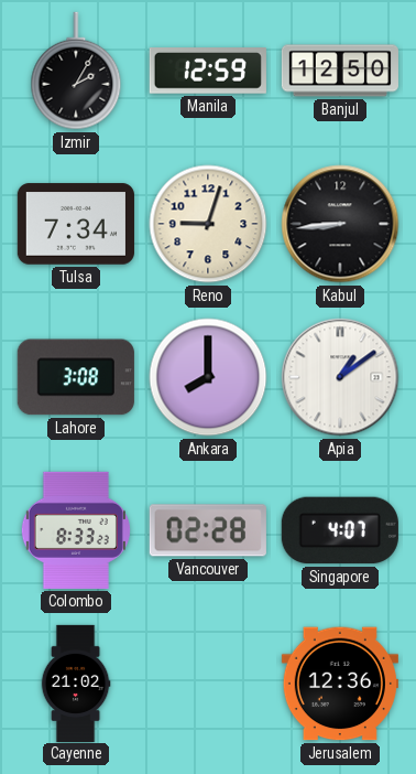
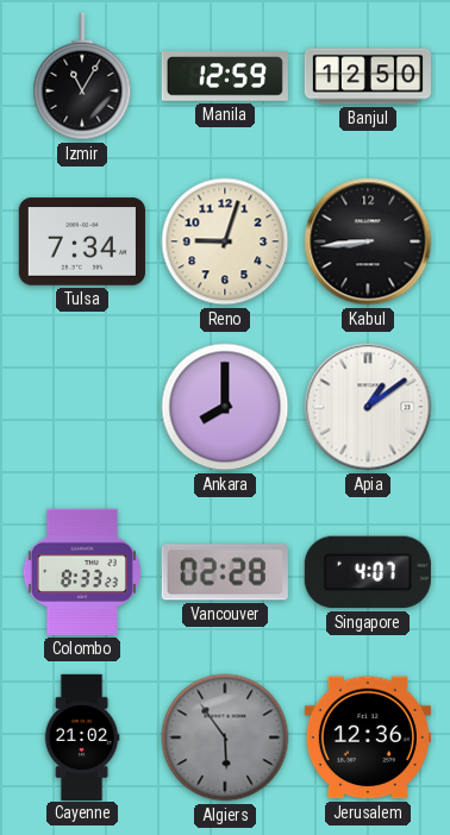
Izmir: 2:05 -> 11:05 (82, 76)
Lahore: 3:08 -> none (76, 377)
Algiers: none -> 5:54 (225, 737)
